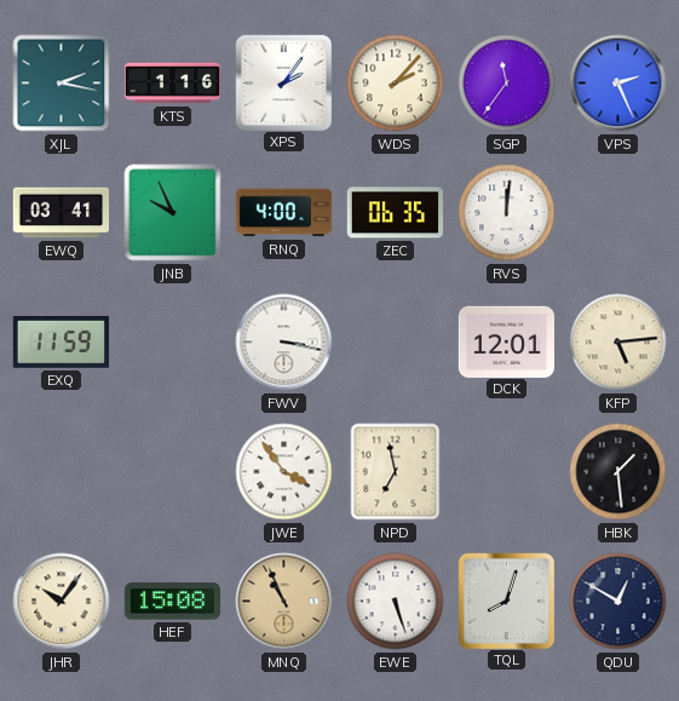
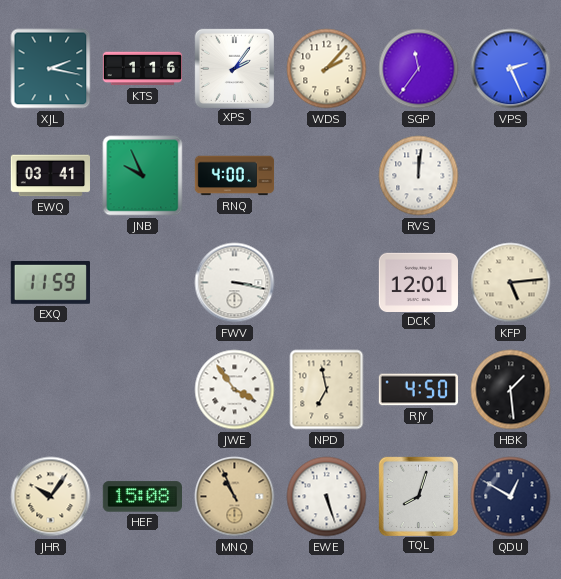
ZEC: 06:35 -> none (395, 213)
RJY: none -> 4:50 (418, 390)
